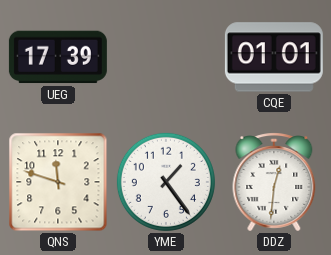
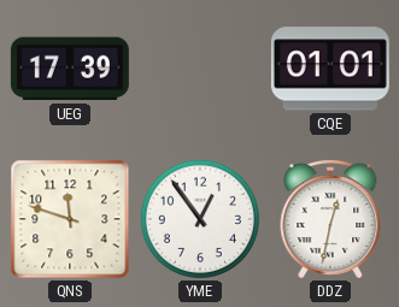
YME: 1:24 -> 12:54 (200, 219)
DDZ: 12:31 -> 12:32 (330, 219)
